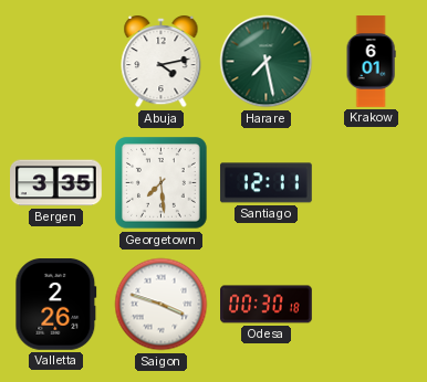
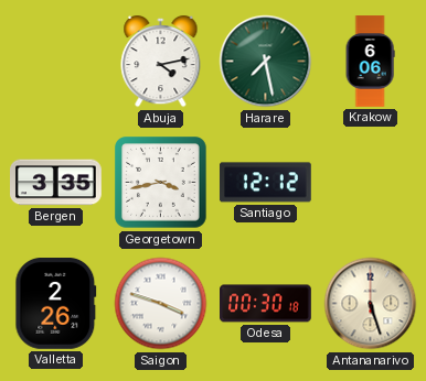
Krakow: 6:01 -> 6:06 (370, 62)
Georgetown: 7:29 -> 3:43 (161, 183)
Santiago: 12:11 -> 12:12 (265, 183)
Antananarivo: none -> 5:27 (371, 304)
